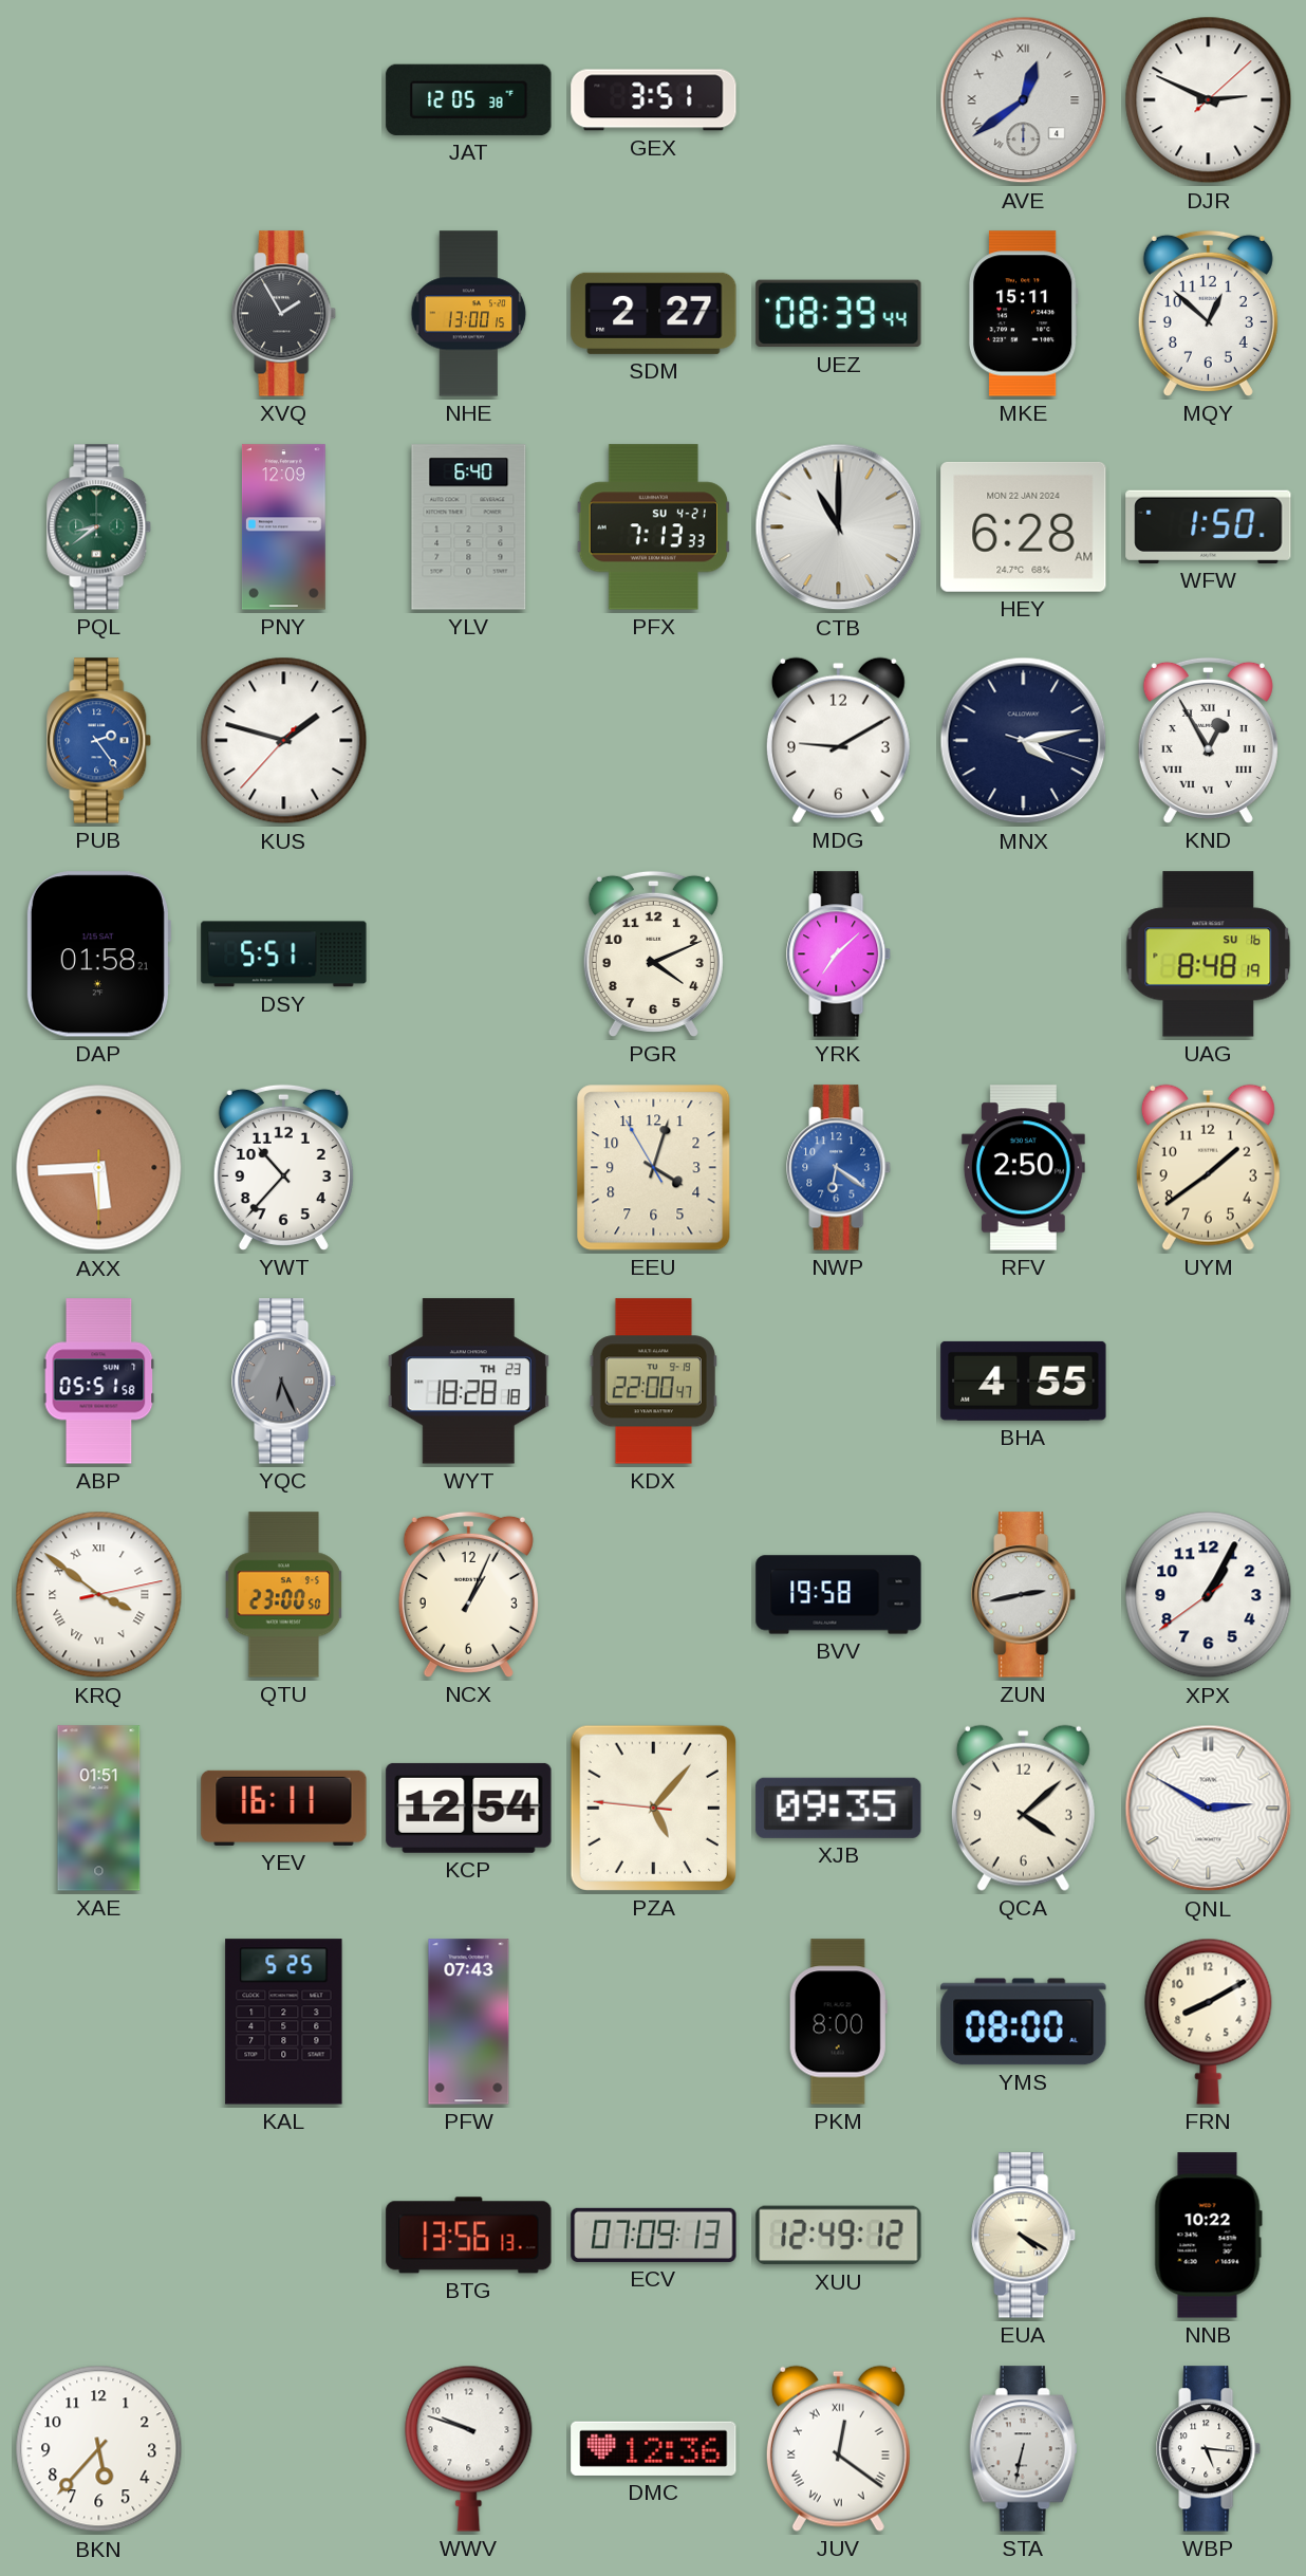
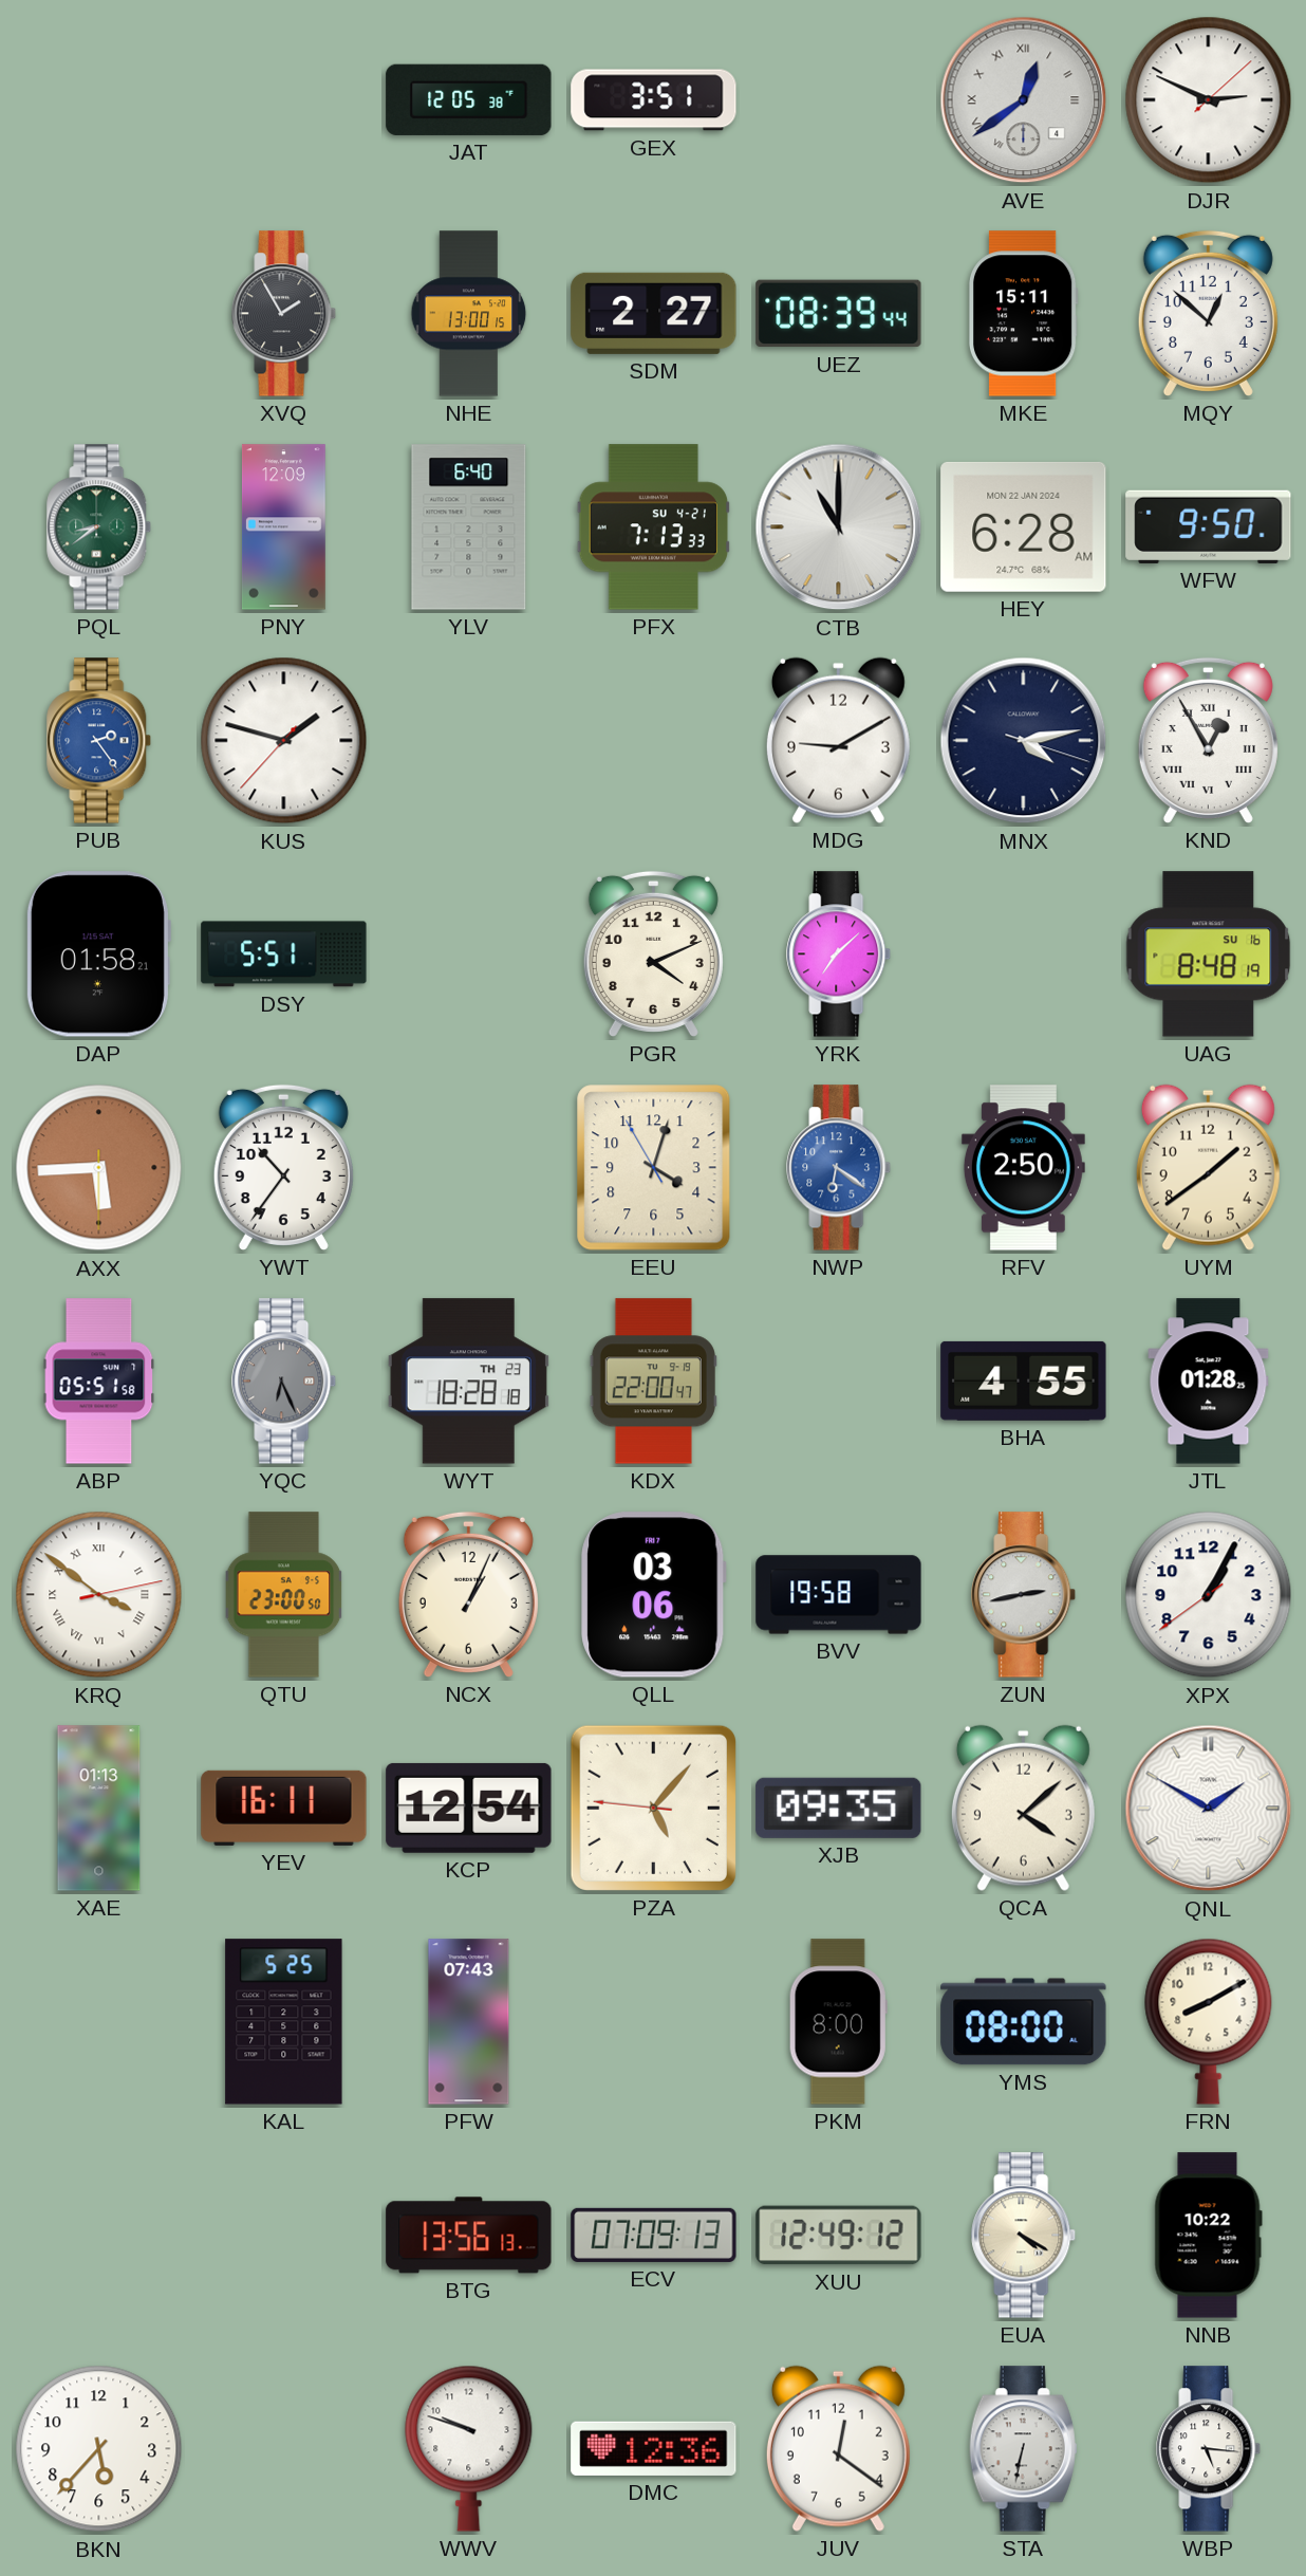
WFW: 1:50 -> 9:50 (1209, 526)
YWT: 10:37 -> 10:36 (283, 1167)
JTL: none -> 01:28 (1209, 1382)
QLL: none -> 03:06 (654, 1595)
XAE: 01:51 -> 01:13 (99, 1809)
QNL: 2:50 -> 1:50 (1209, 1809)
JUV numerals: Roman -> Arabic (838, 2448)
